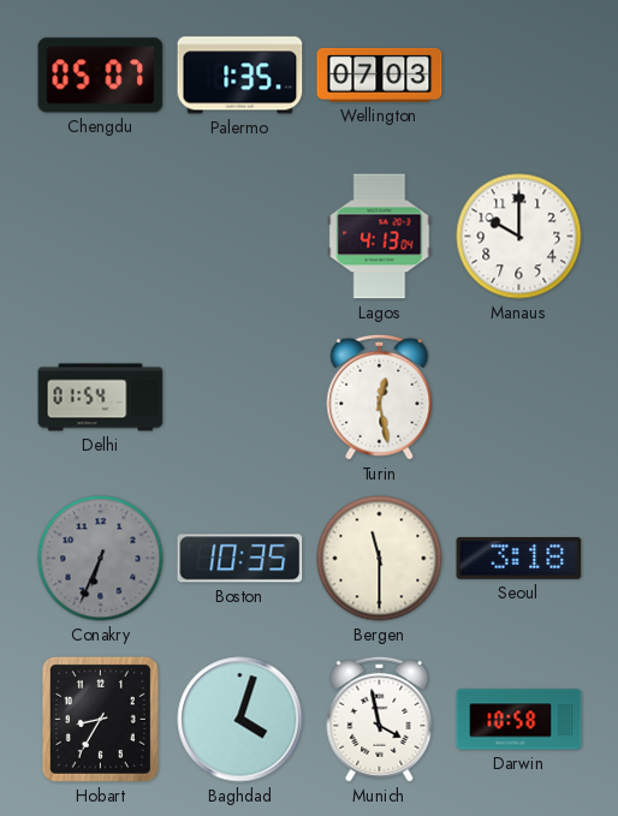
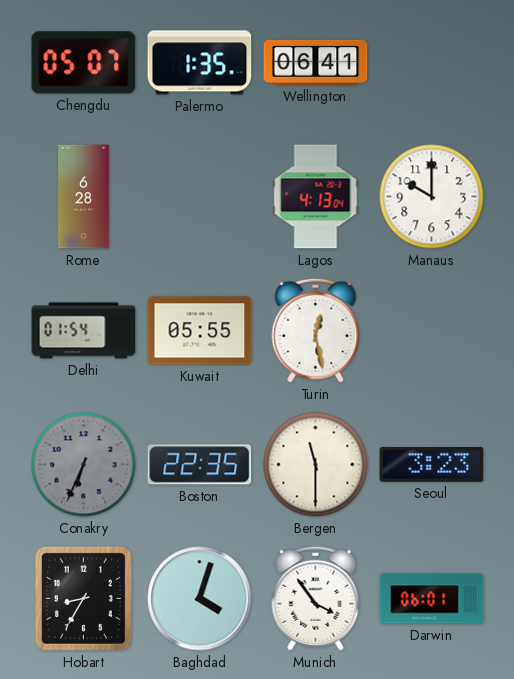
Wellington: 07:03 -> 06:41 (316, 62)
Rome: none -> 6:28 (84, 197)
Kuwait: none -> 05:55 (200, 331)
Boston: 10:35 -> 22:35 (200, 465)
Seoul: 3:18 -> 3:23 (432, 465)
Munich: 3:58 -> 3:54 (316, 598)
Darwin: 10:58 -> 06:01 (432, 599)
